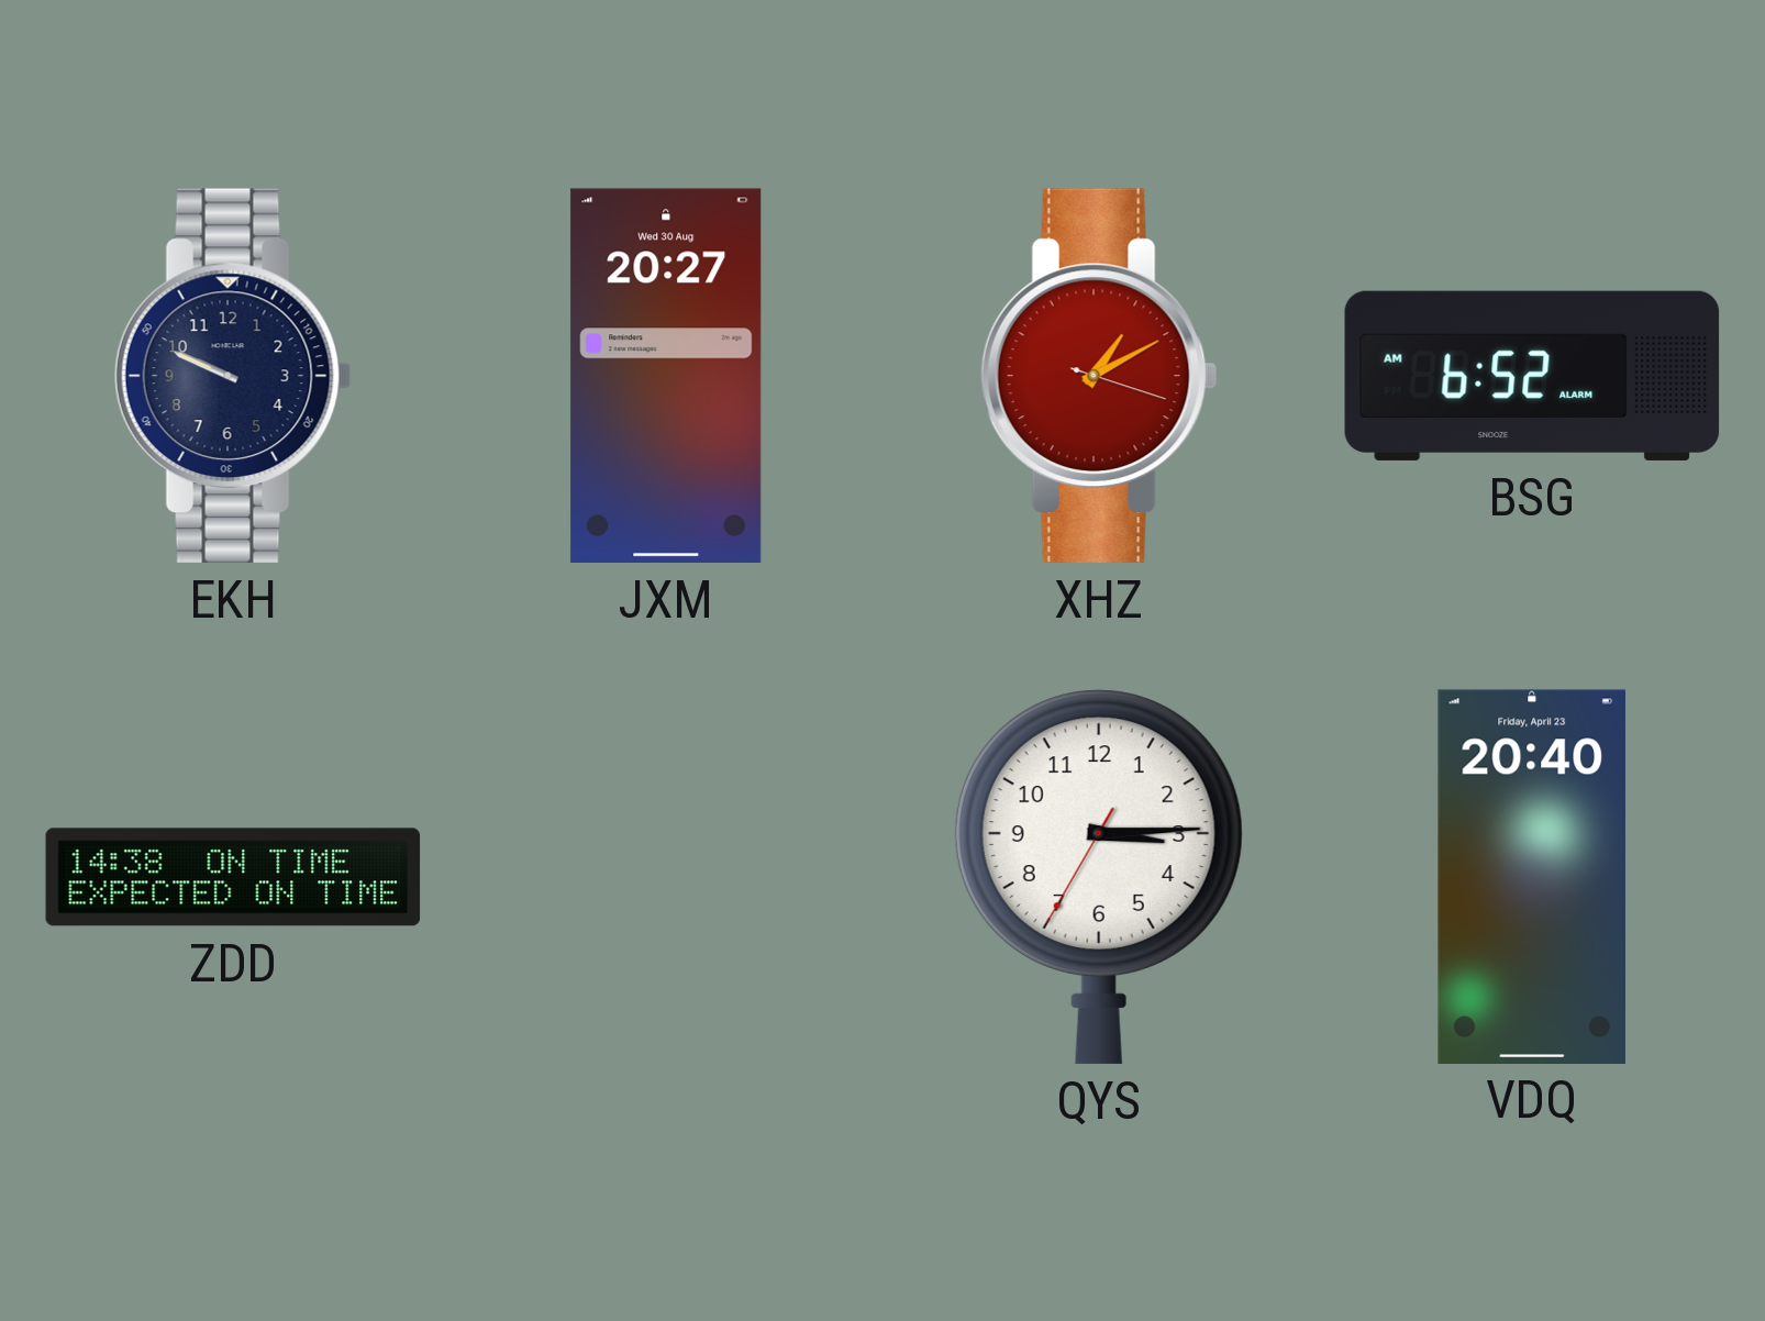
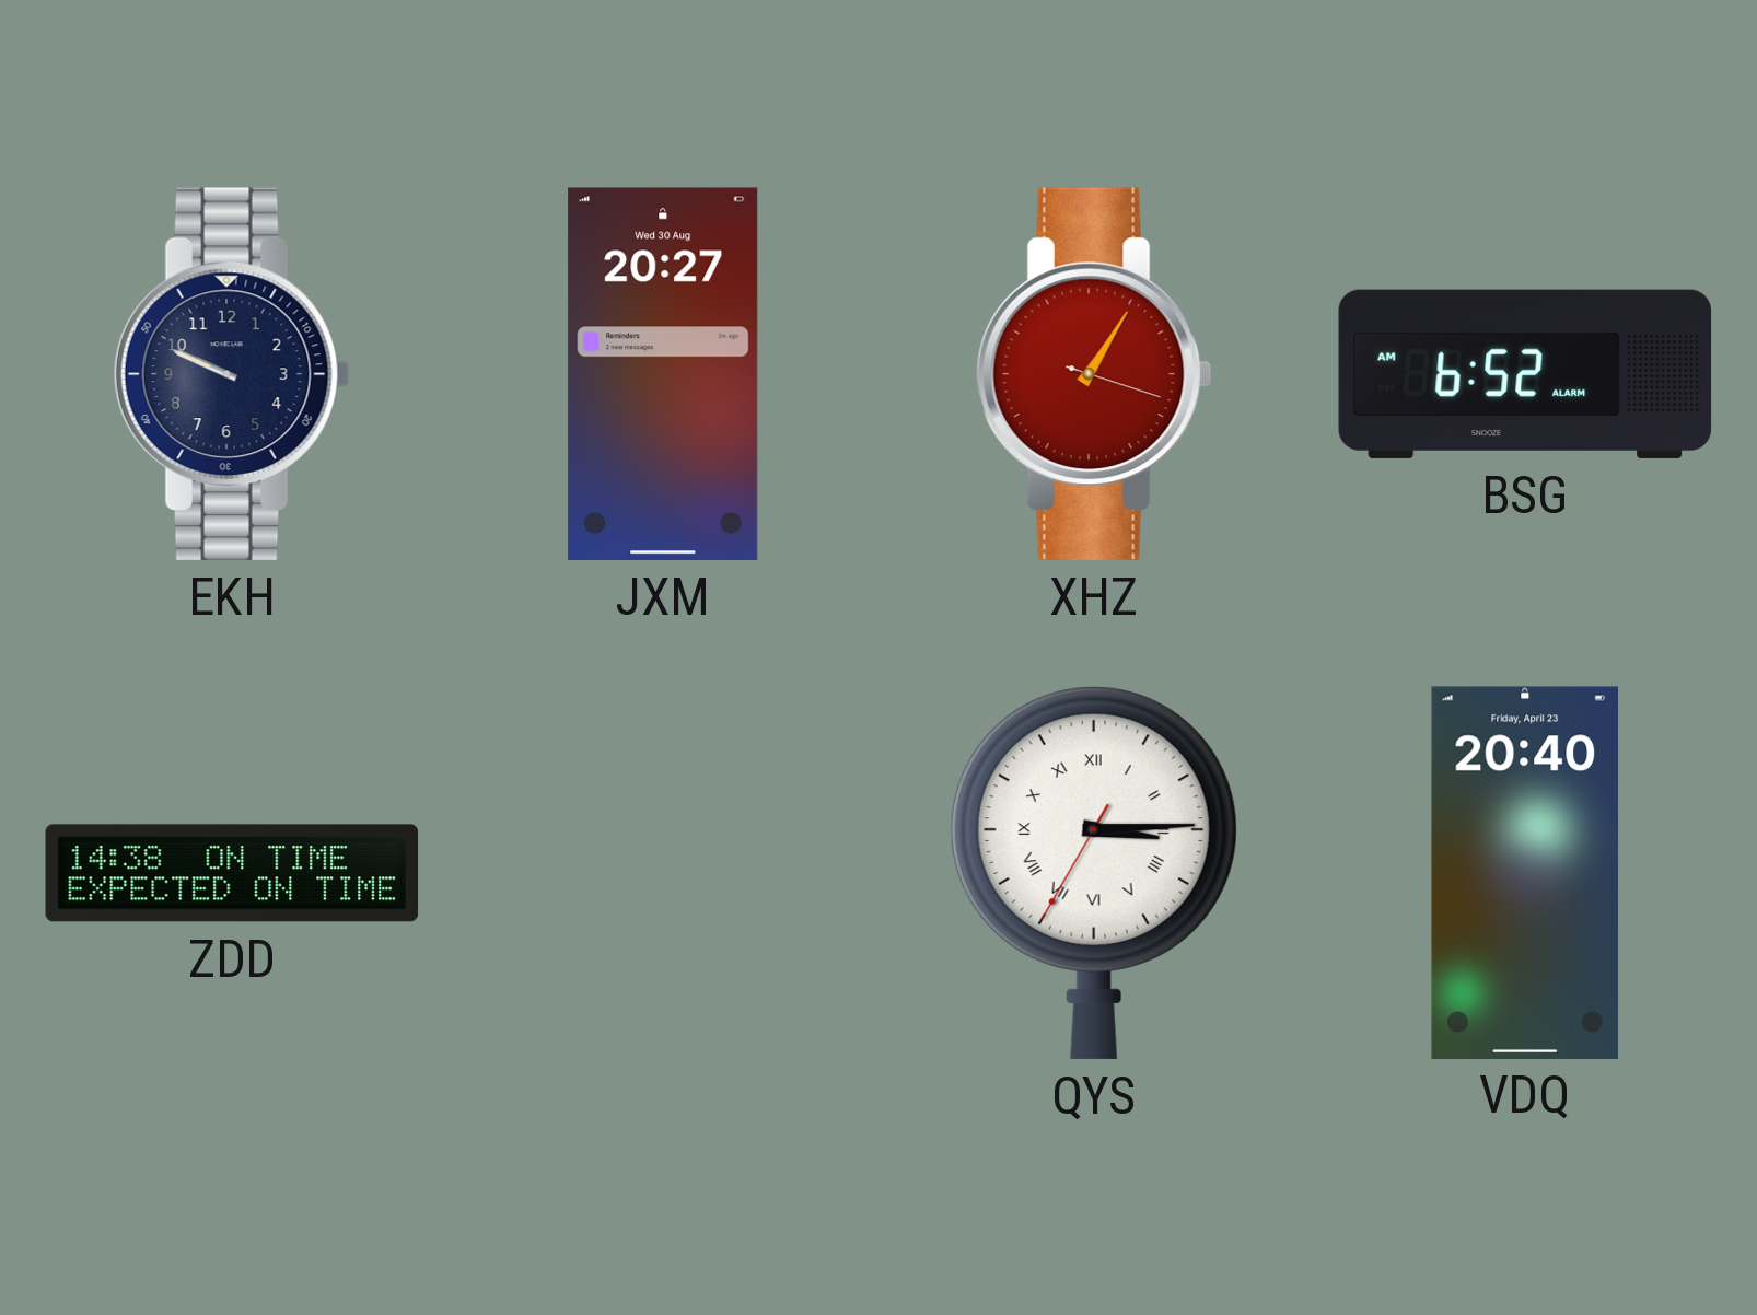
XHZ: 1:10 -> 1:05 (1094, 374)
QYS numerals: Arabic -> Roman (1094, 873)
